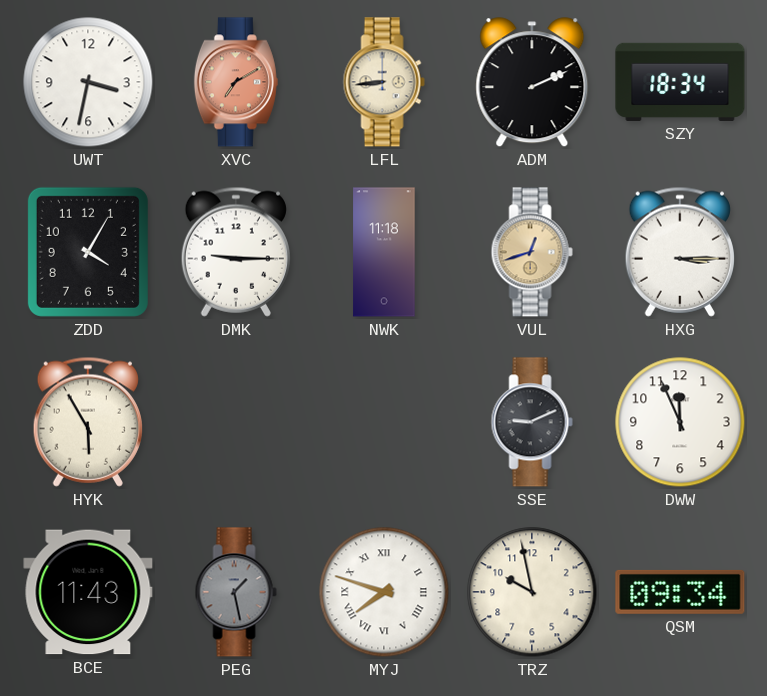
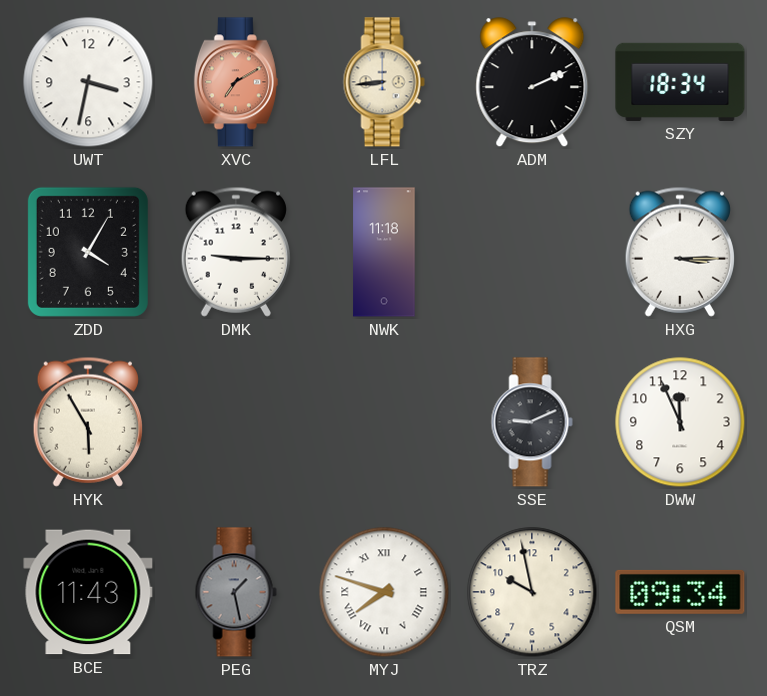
VUL: 12:42 -> none (532, 252)
